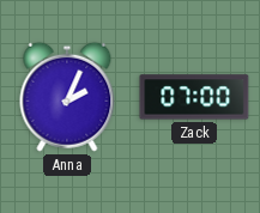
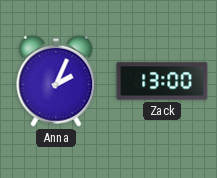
Zack: 07:00 -> 13:00 (162, 81)
